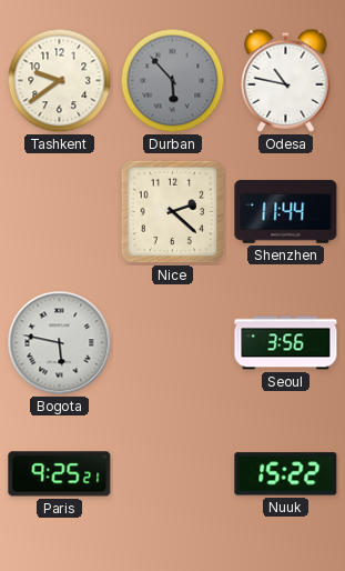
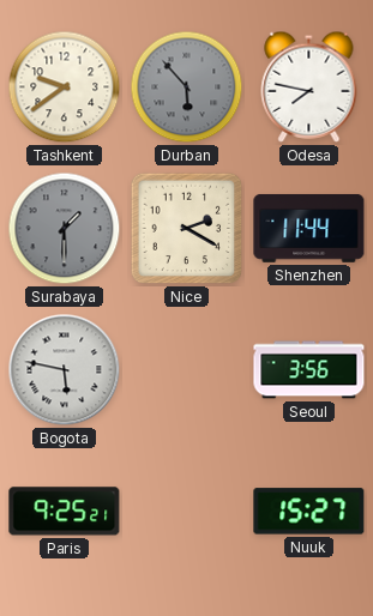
Odesa: 10:47 -> 7:47 (309, 86)
Surabaya: none -> 1:30 (65, 229)
Nice: 2:22 -> 2:20 (187, 229)
Nuuk: 15:22 -> 15:27 (309, 512)
